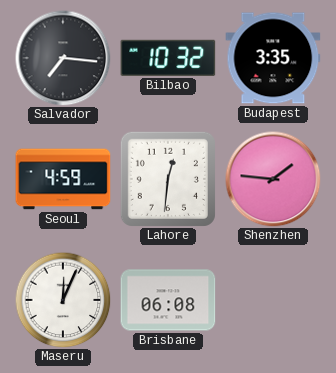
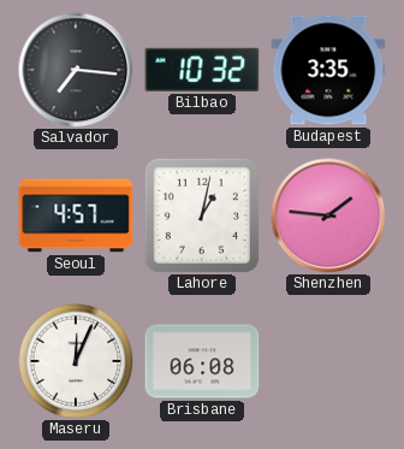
Seoul: 4:59 -> 4:57 (76, 215)
Lahore: 12:31 -> 1:02 (202, 215)
